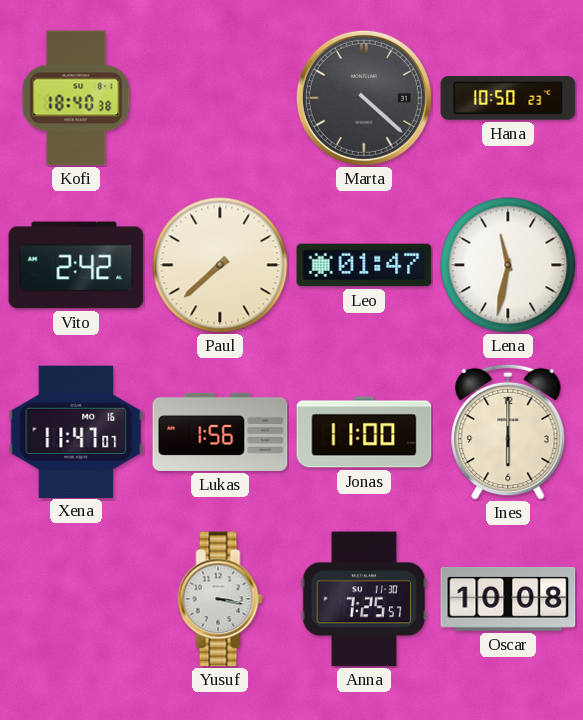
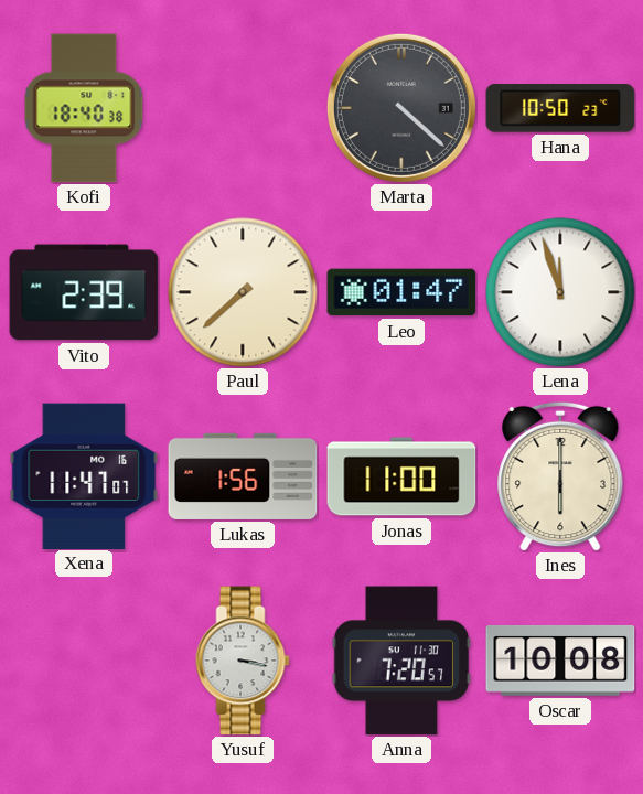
Vito: 2:42 -> 2:39 (84, 292)
Lena: 11:32 -> 11:57 (560, 292)
Anna: 7:25 -> 7:20 (401, 661)
